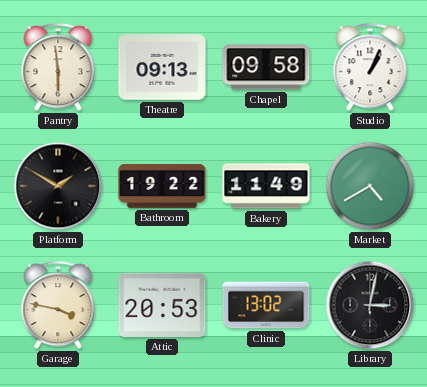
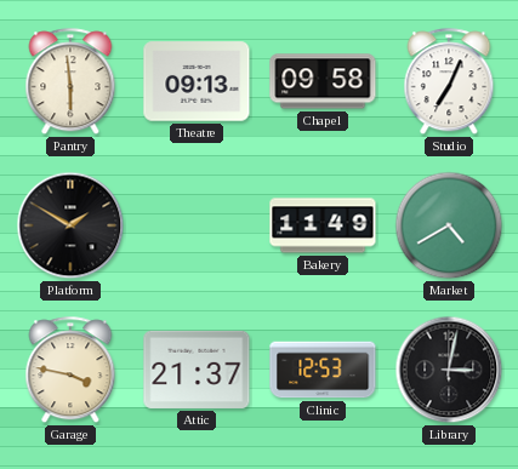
Studio: 1:04 -> 7:04 (449, 82)
Bathroom: 19:22 -> none (162, 186)
Attic: 20:53 -> 21:37 (197, 370)
Clinic: 13:02 -> 12:53 (323, 370)
